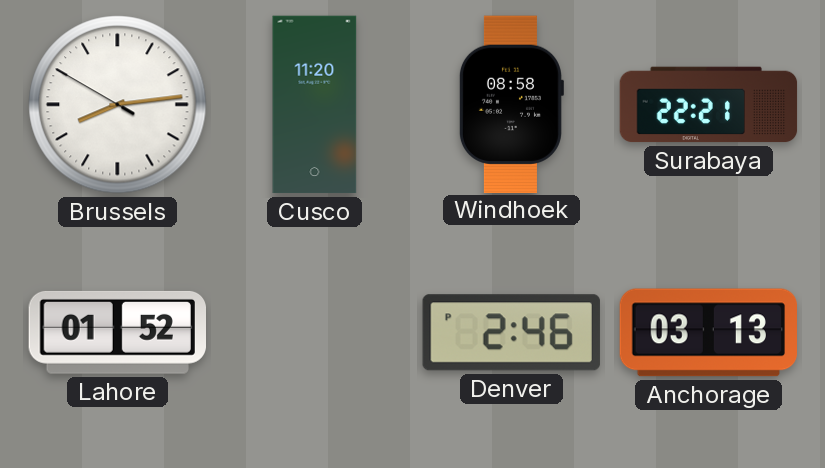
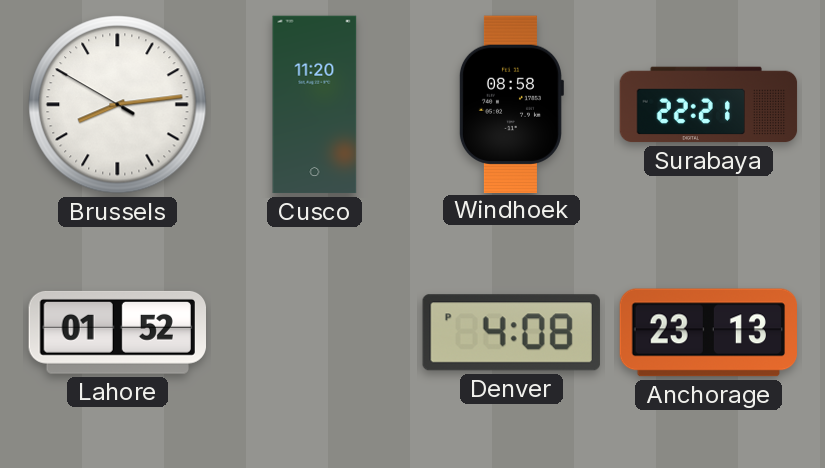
Denver: 2:46 -> 4:08 (511, 333)
Anchorage: 03:13 -> 23:13 (708, 333)
